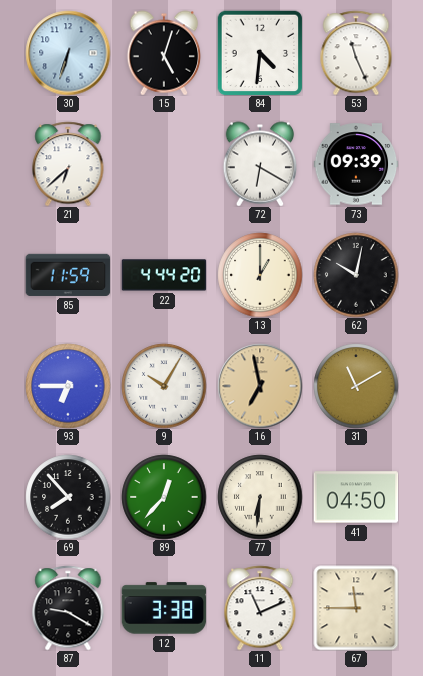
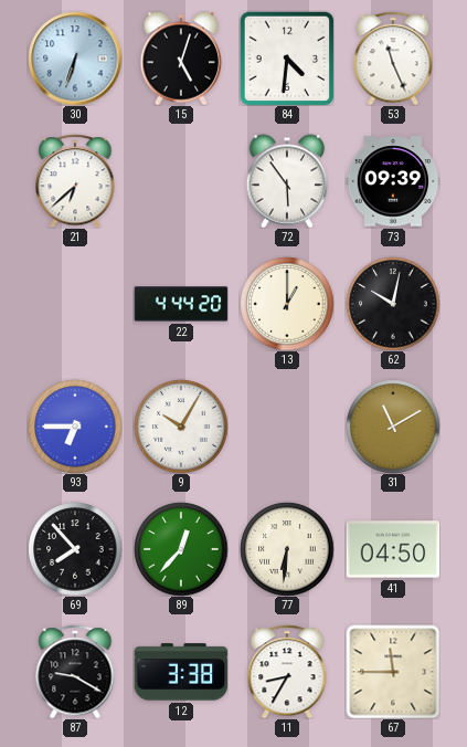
72: 6:20 -> 5:54 (287, 181)
85: 11:59 -> none (68, 275)
16: 6:58 -> none (260, 386)
11: 11:11 -> 8:35 (287, 672)
